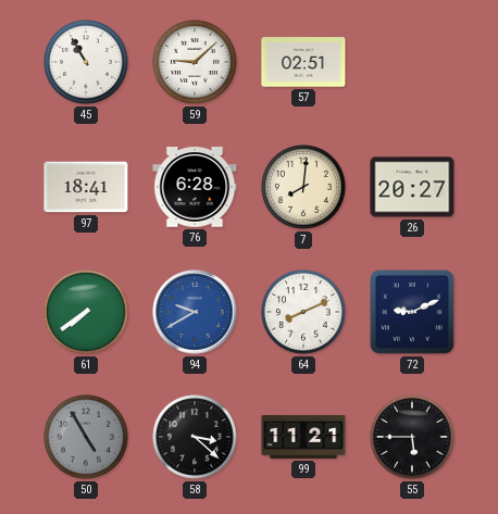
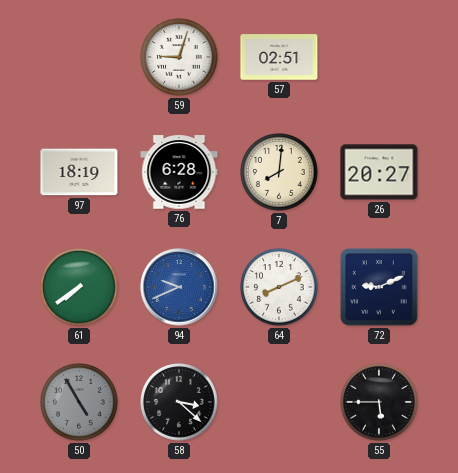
45: 10:55 -> none (86, 62)
59: 9:08 -> 9:03 (179, 57)
97: 18:41 -> 18:19 (79, 172)
94: 9:40 -> 9:41 (179, 287)
99: 11:21 -> none (303, 437)
